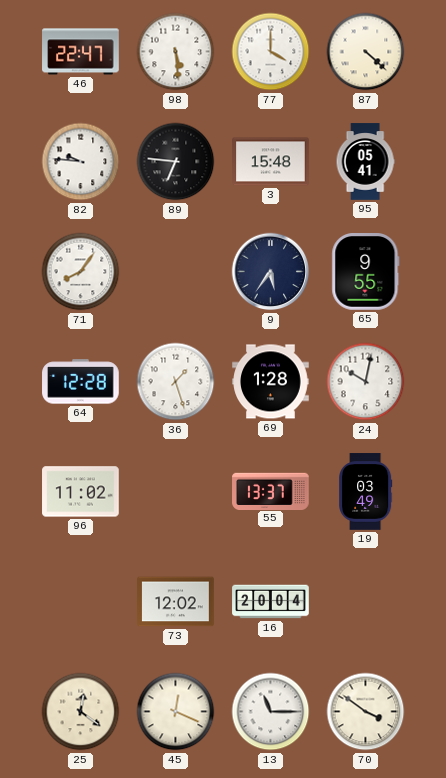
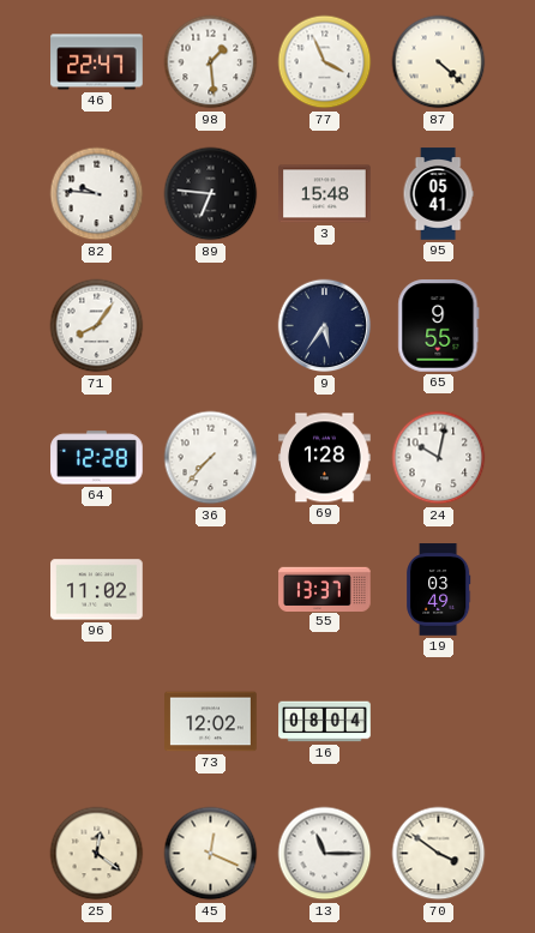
98: 5:29 -> 1:29 (211, 62)
77: 4:00 -> 3:56 (325, 62)
36: 1:27 -> 7:37 (211, 458)
16: 20:04 -> 08:04 (325, 722)
